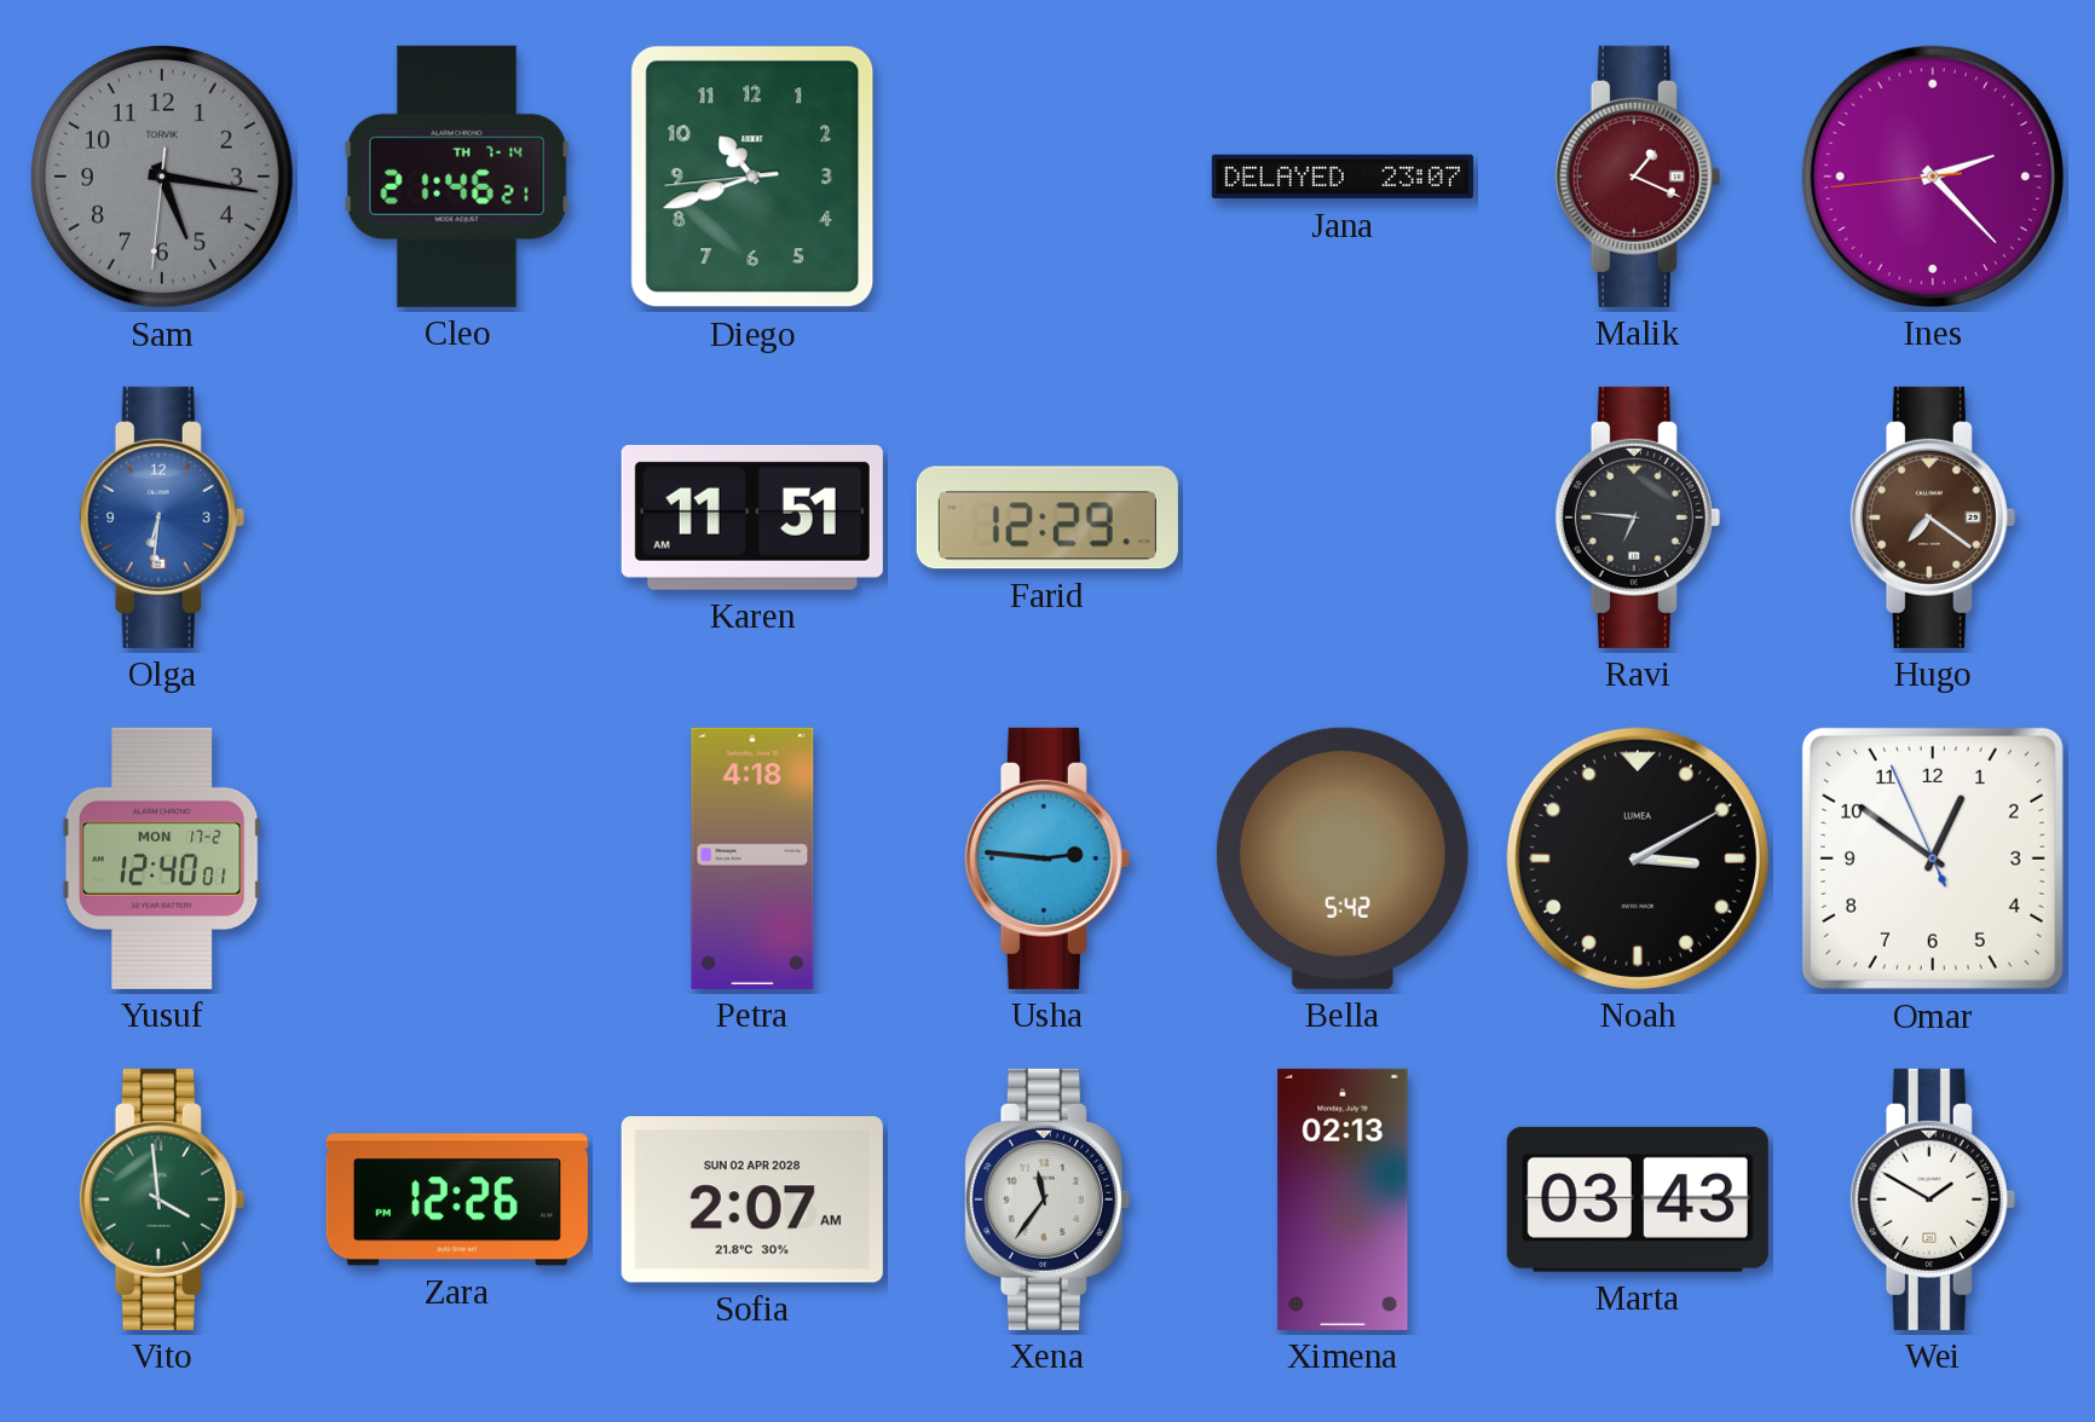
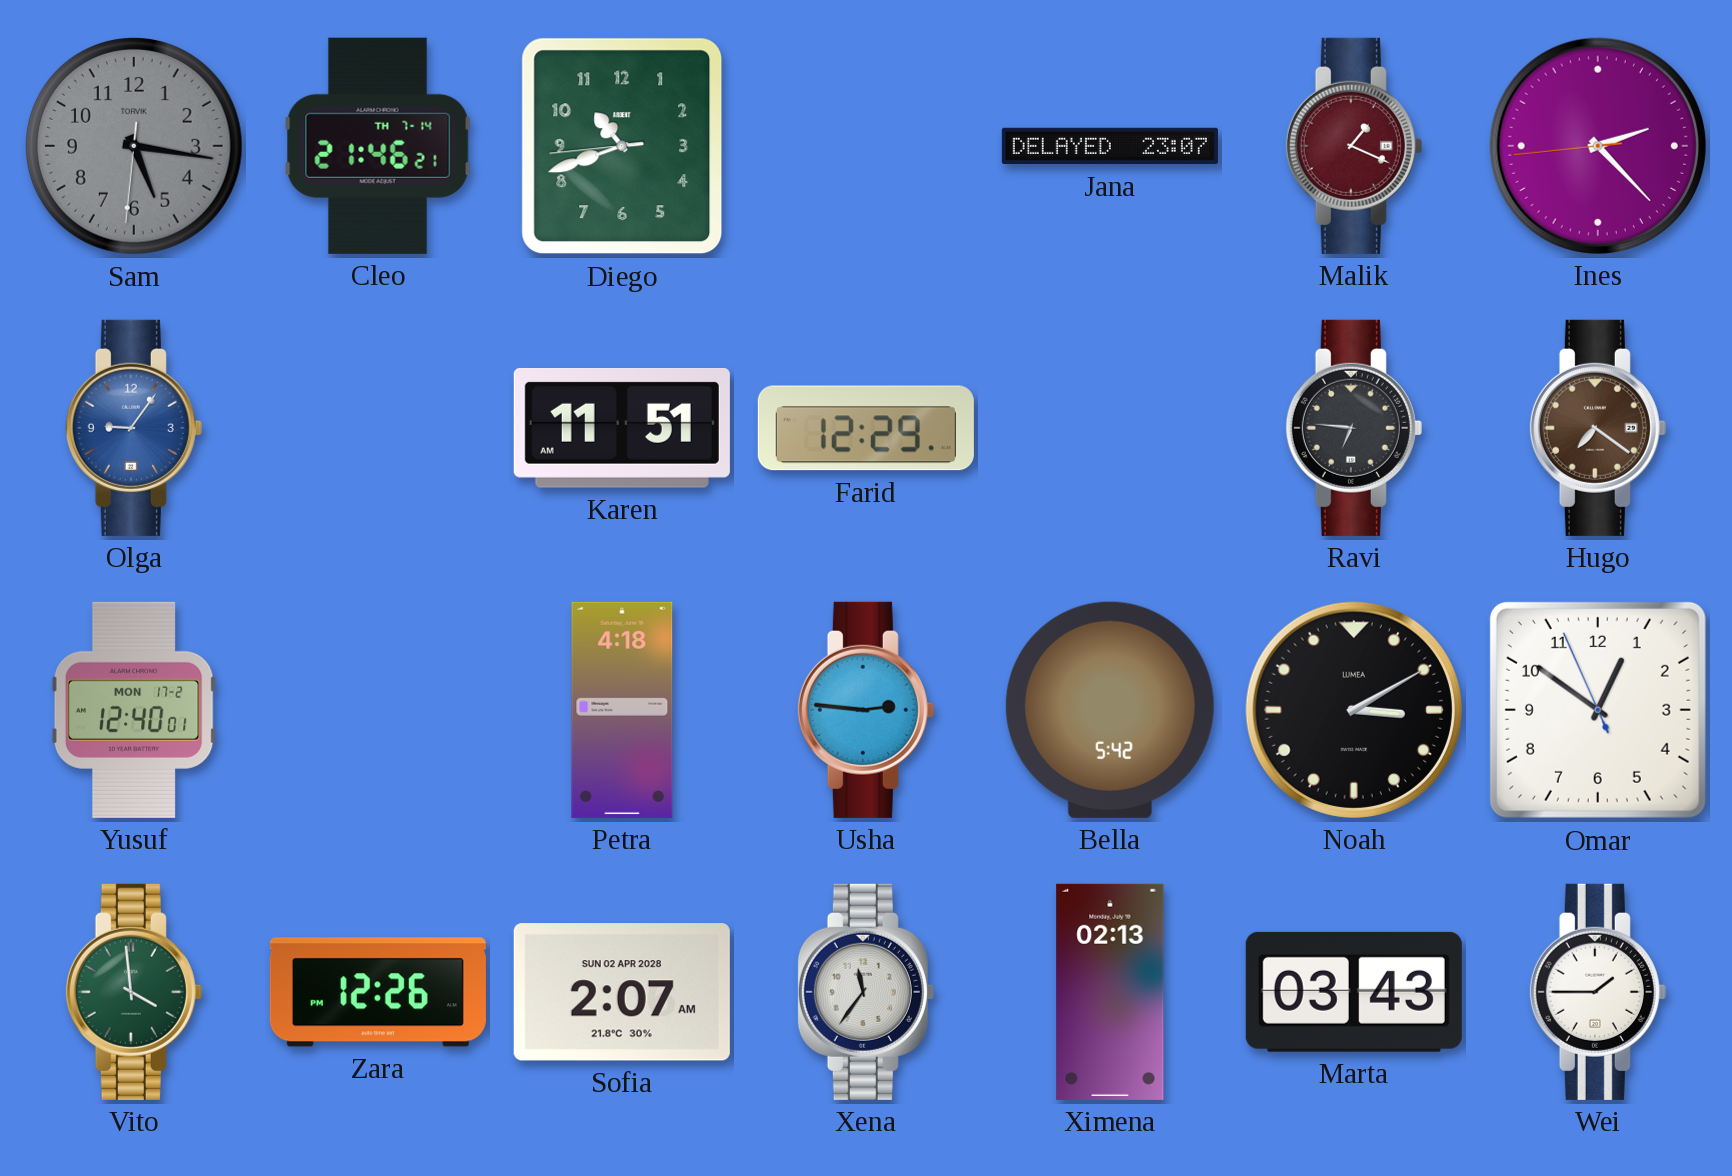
Olga: 6:31 -> 9:06 (134, 428)
Wei: 1:50 -> 1:45 (1598, 992)
